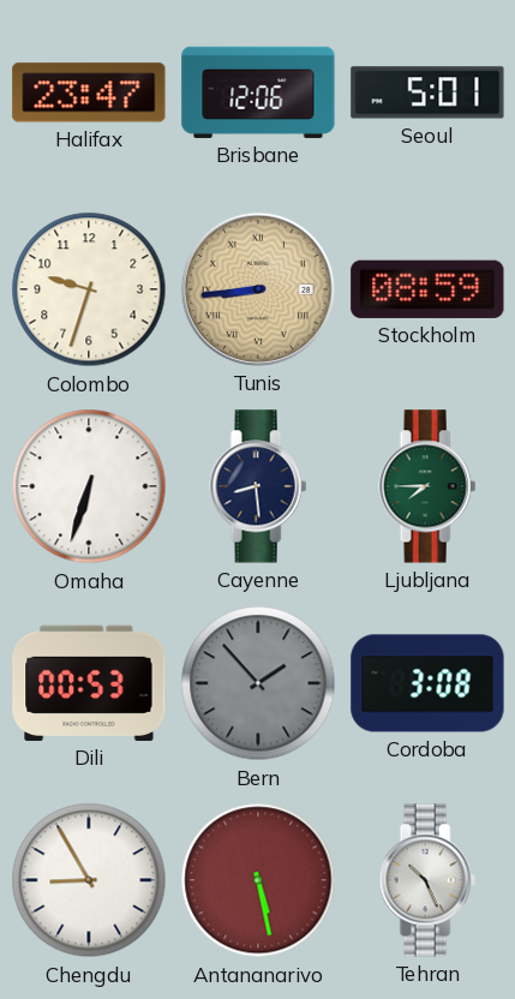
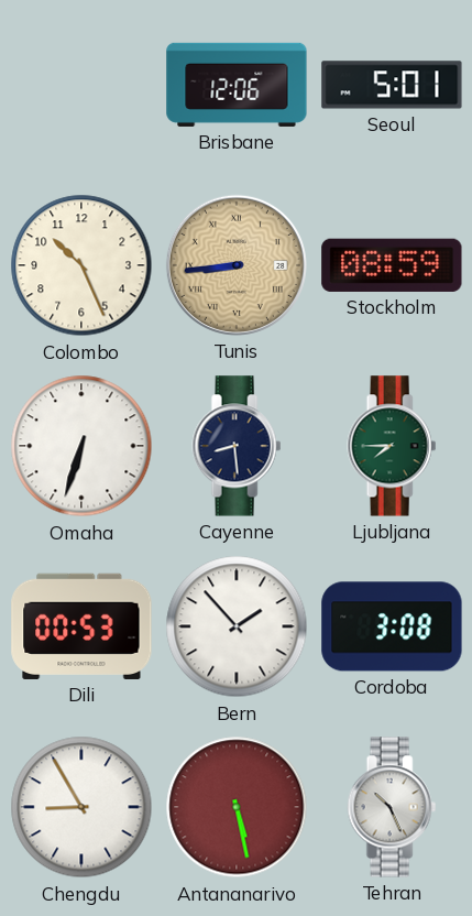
Halifax: 23:47 -> none (89, 92)
Colombo: 9:33 -> 10:26 (81, 265)
Bern dial: grey -> white (237, 626)
